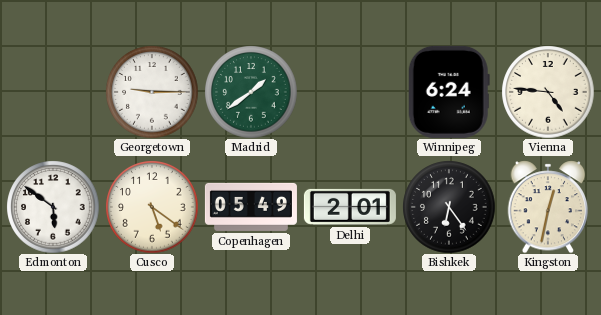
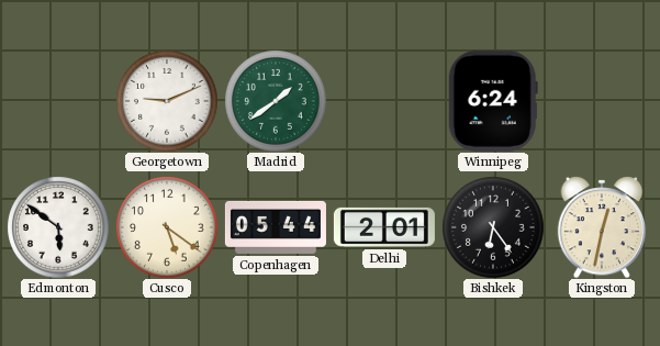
Georgetown: 9:15 -> 9:11 (167, 101)
Vienna: 4:46 -> none (548, 92)
Copenhagen: 05:49 -> 05:44 (276, 227)
